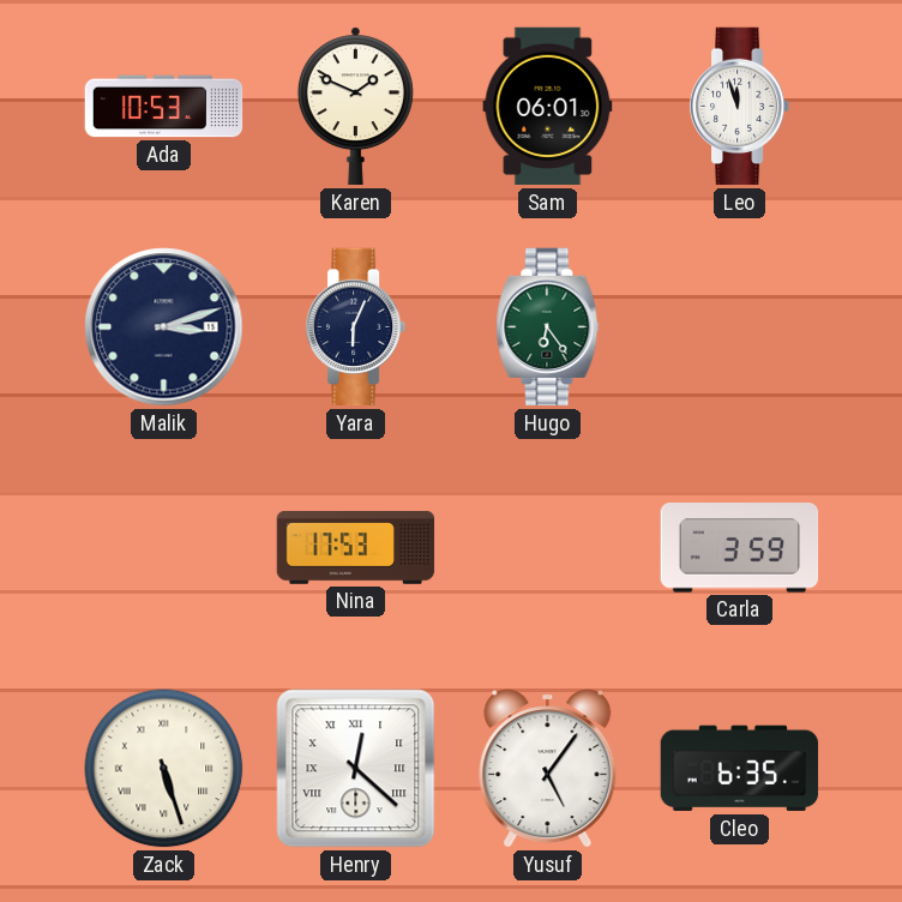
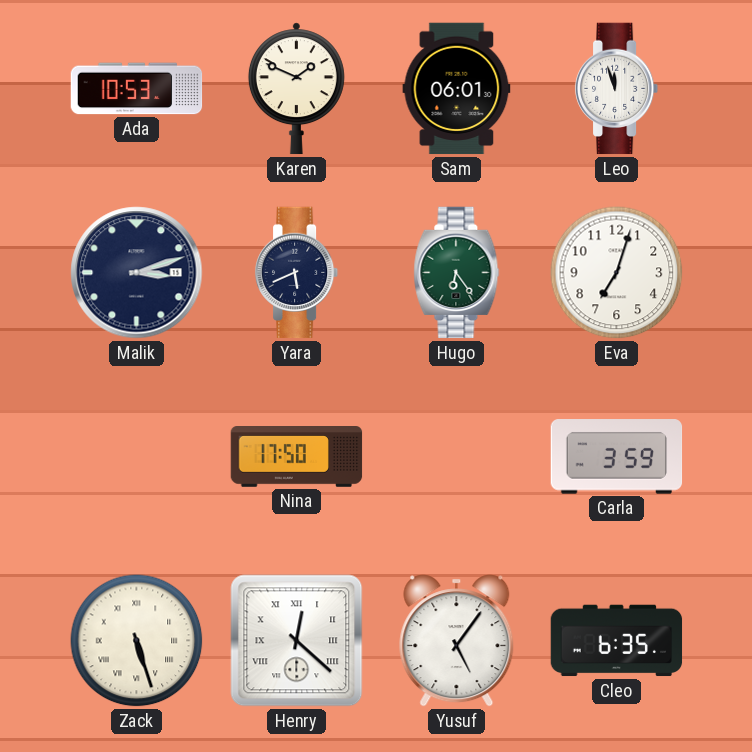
Yara: 6:04 -> 5:41 (297, 273)
Eva: none -> 7:03 (617, 273)
Nina: 17:53 -> 17:50 (297, 457)
